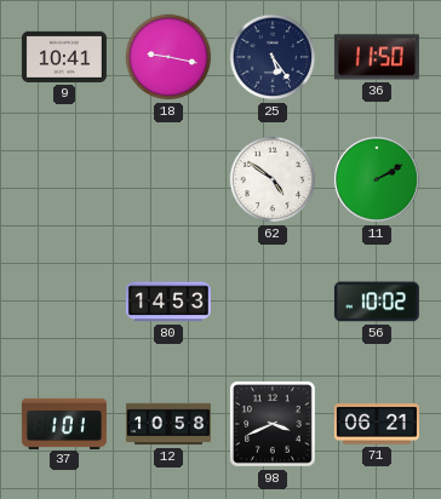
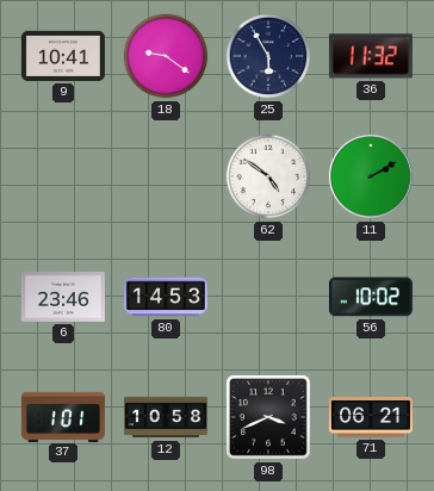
18: 9:17 -> 9:21 (166, 56)
25: 5:24 -> 5:55 (268, 56)
36: 11:50 -> 11:32 (371, 56)
6: none -> 23:46 (63, 298)
